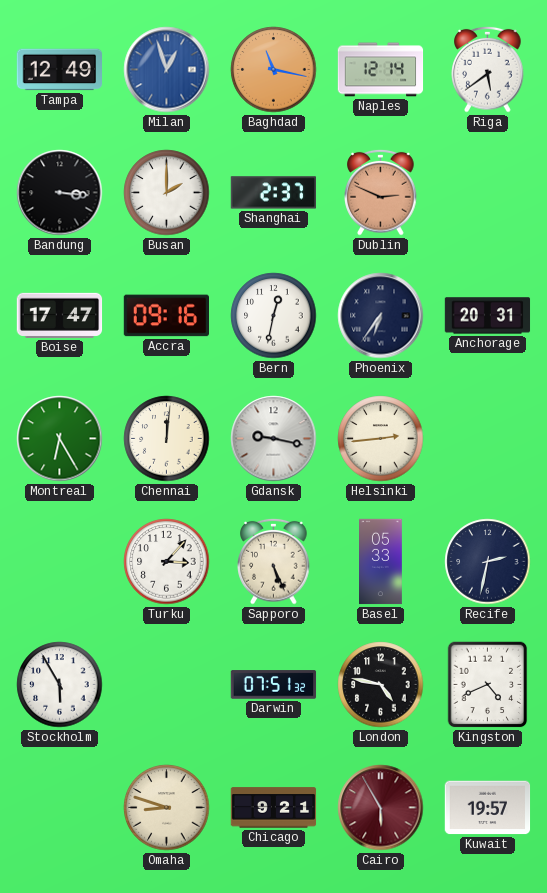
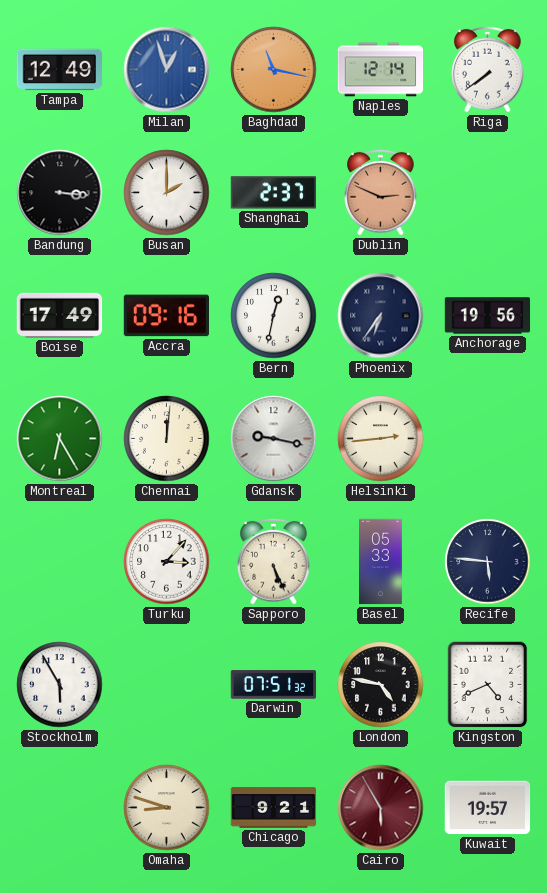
Riga: 5:39 -> 7:39 (488, 69)
Boise: 17:47 -> 17:49 (60, 315)
Anchorage: 20:31 -> 19:56 (488, 316)
Recife: 2:32 -> 5:46 (488, 562)
